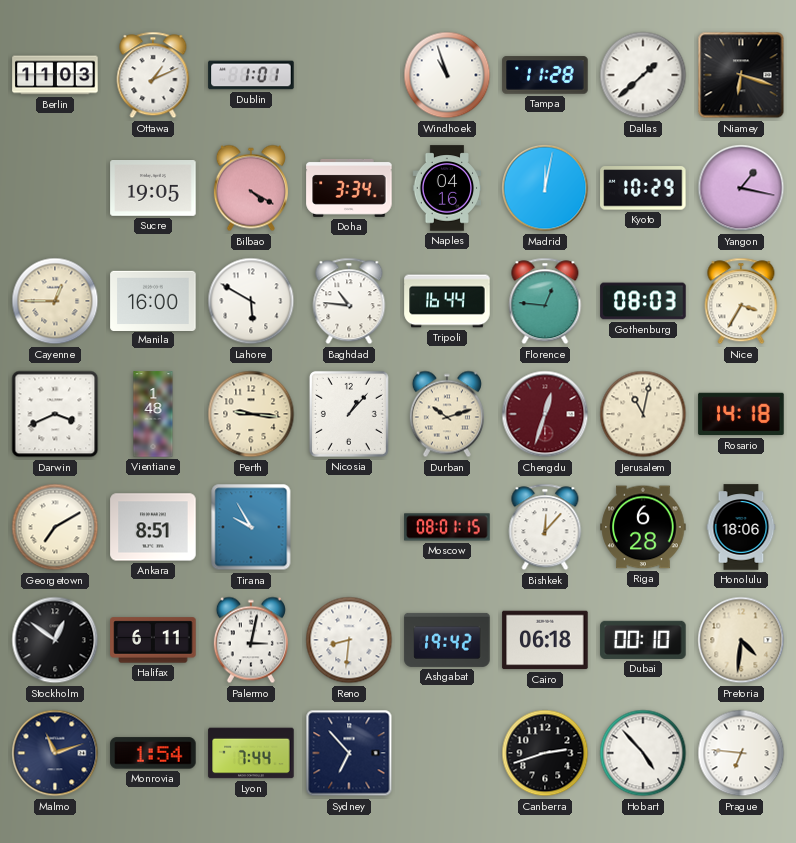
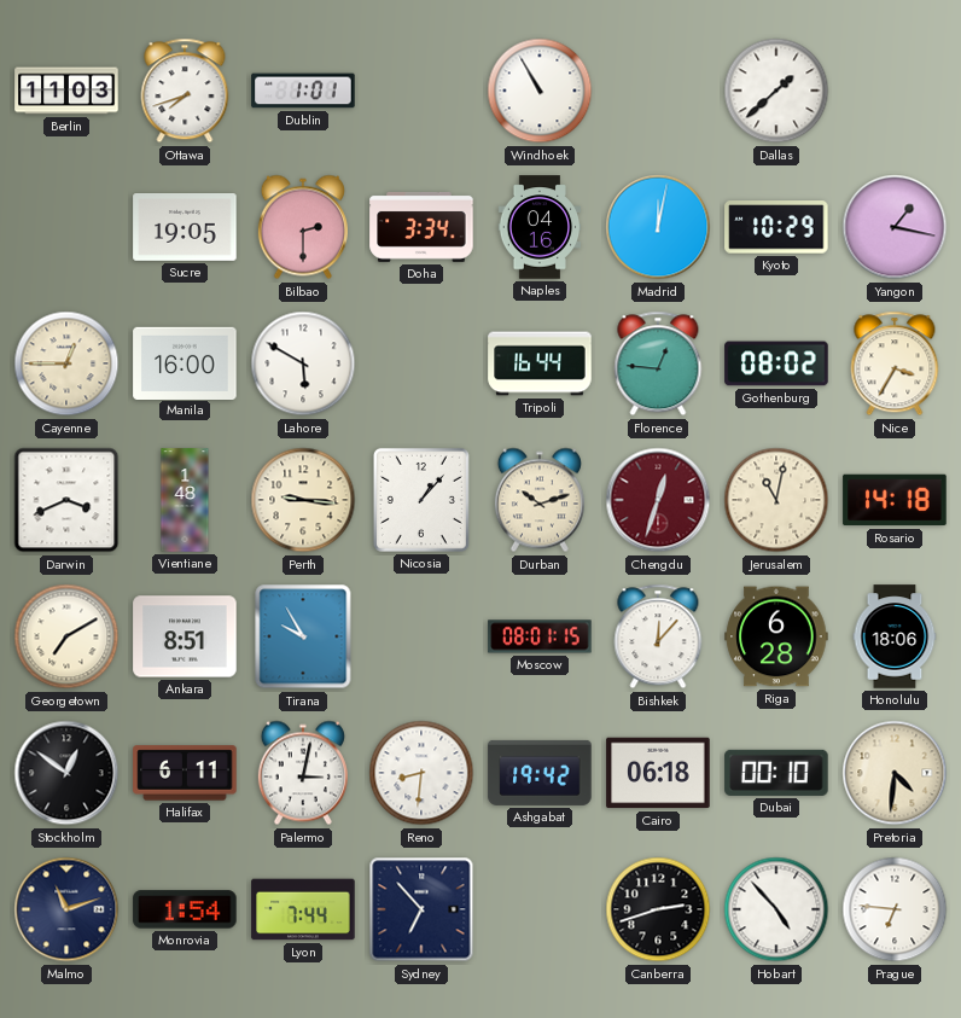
Ottawa: 1:11 -> 7:42 (185, 91)
Windhoek: 10:57 -> 10:55 (540, 91)
Tampa: 11:28 -> none (545, 75)
Niamey: 6:18 -> none (741, 75)
Bilbao: 4:20 -> 2:30 (303, 227)
Baghdad: 10:46 -> none (349, 301)
Gothenburg: 08:03 -> 08:02 (776, 363)
